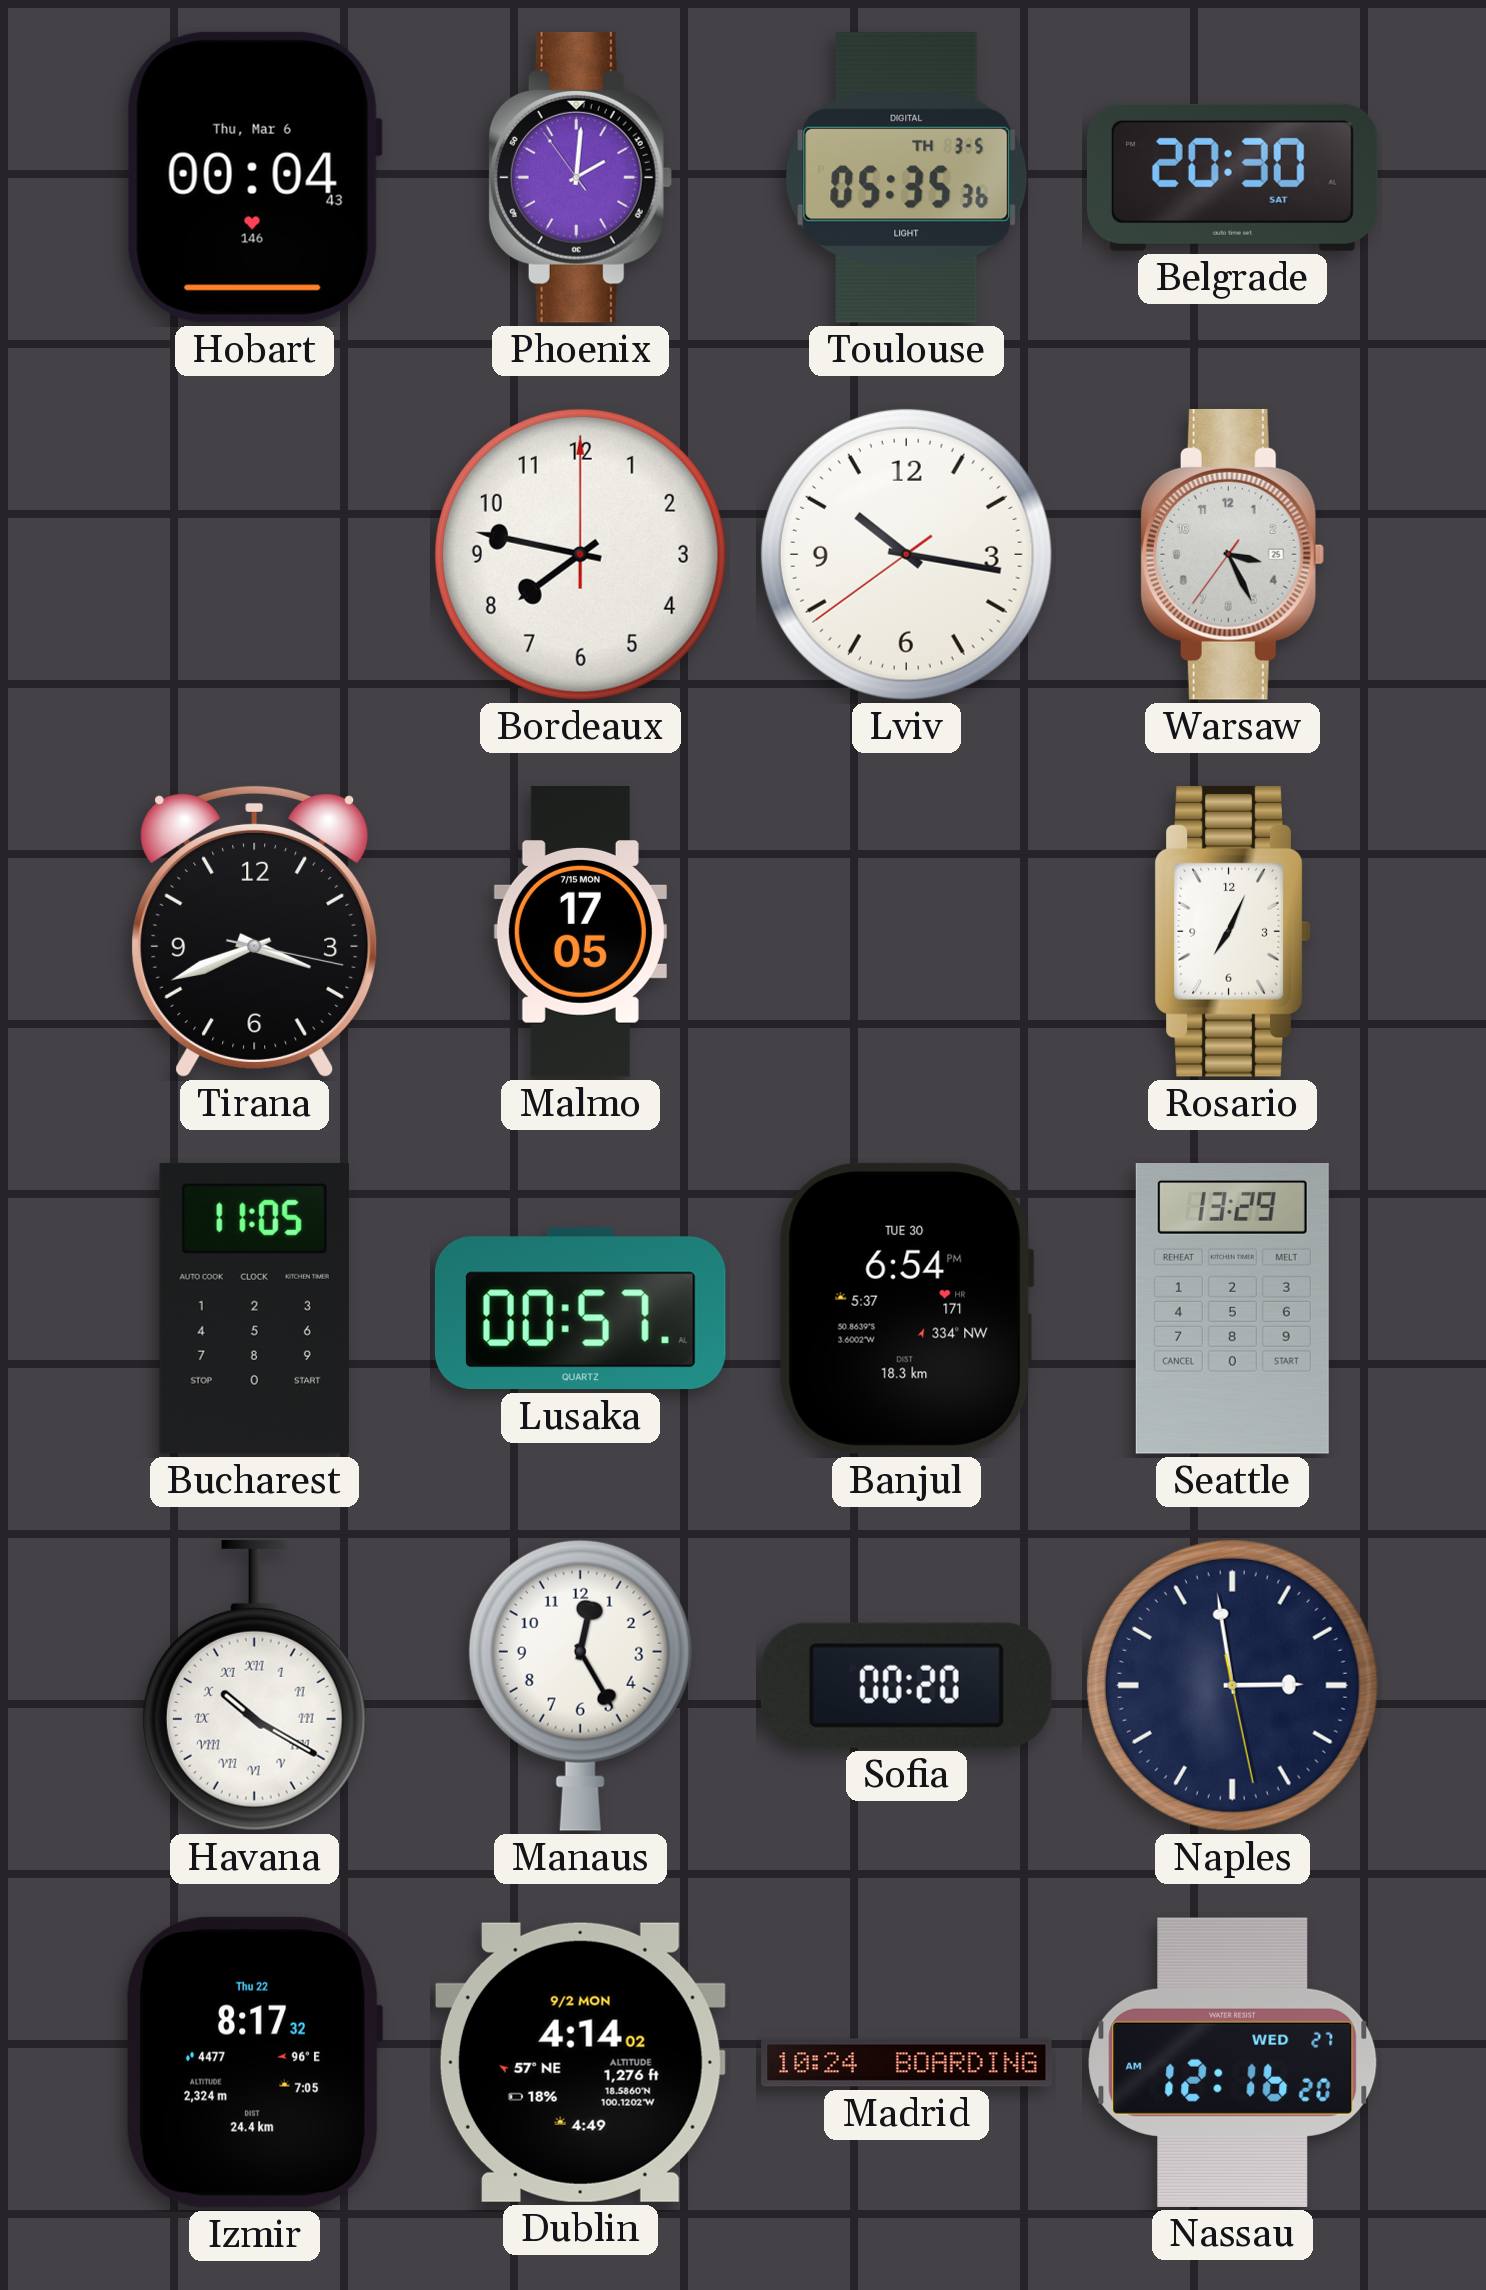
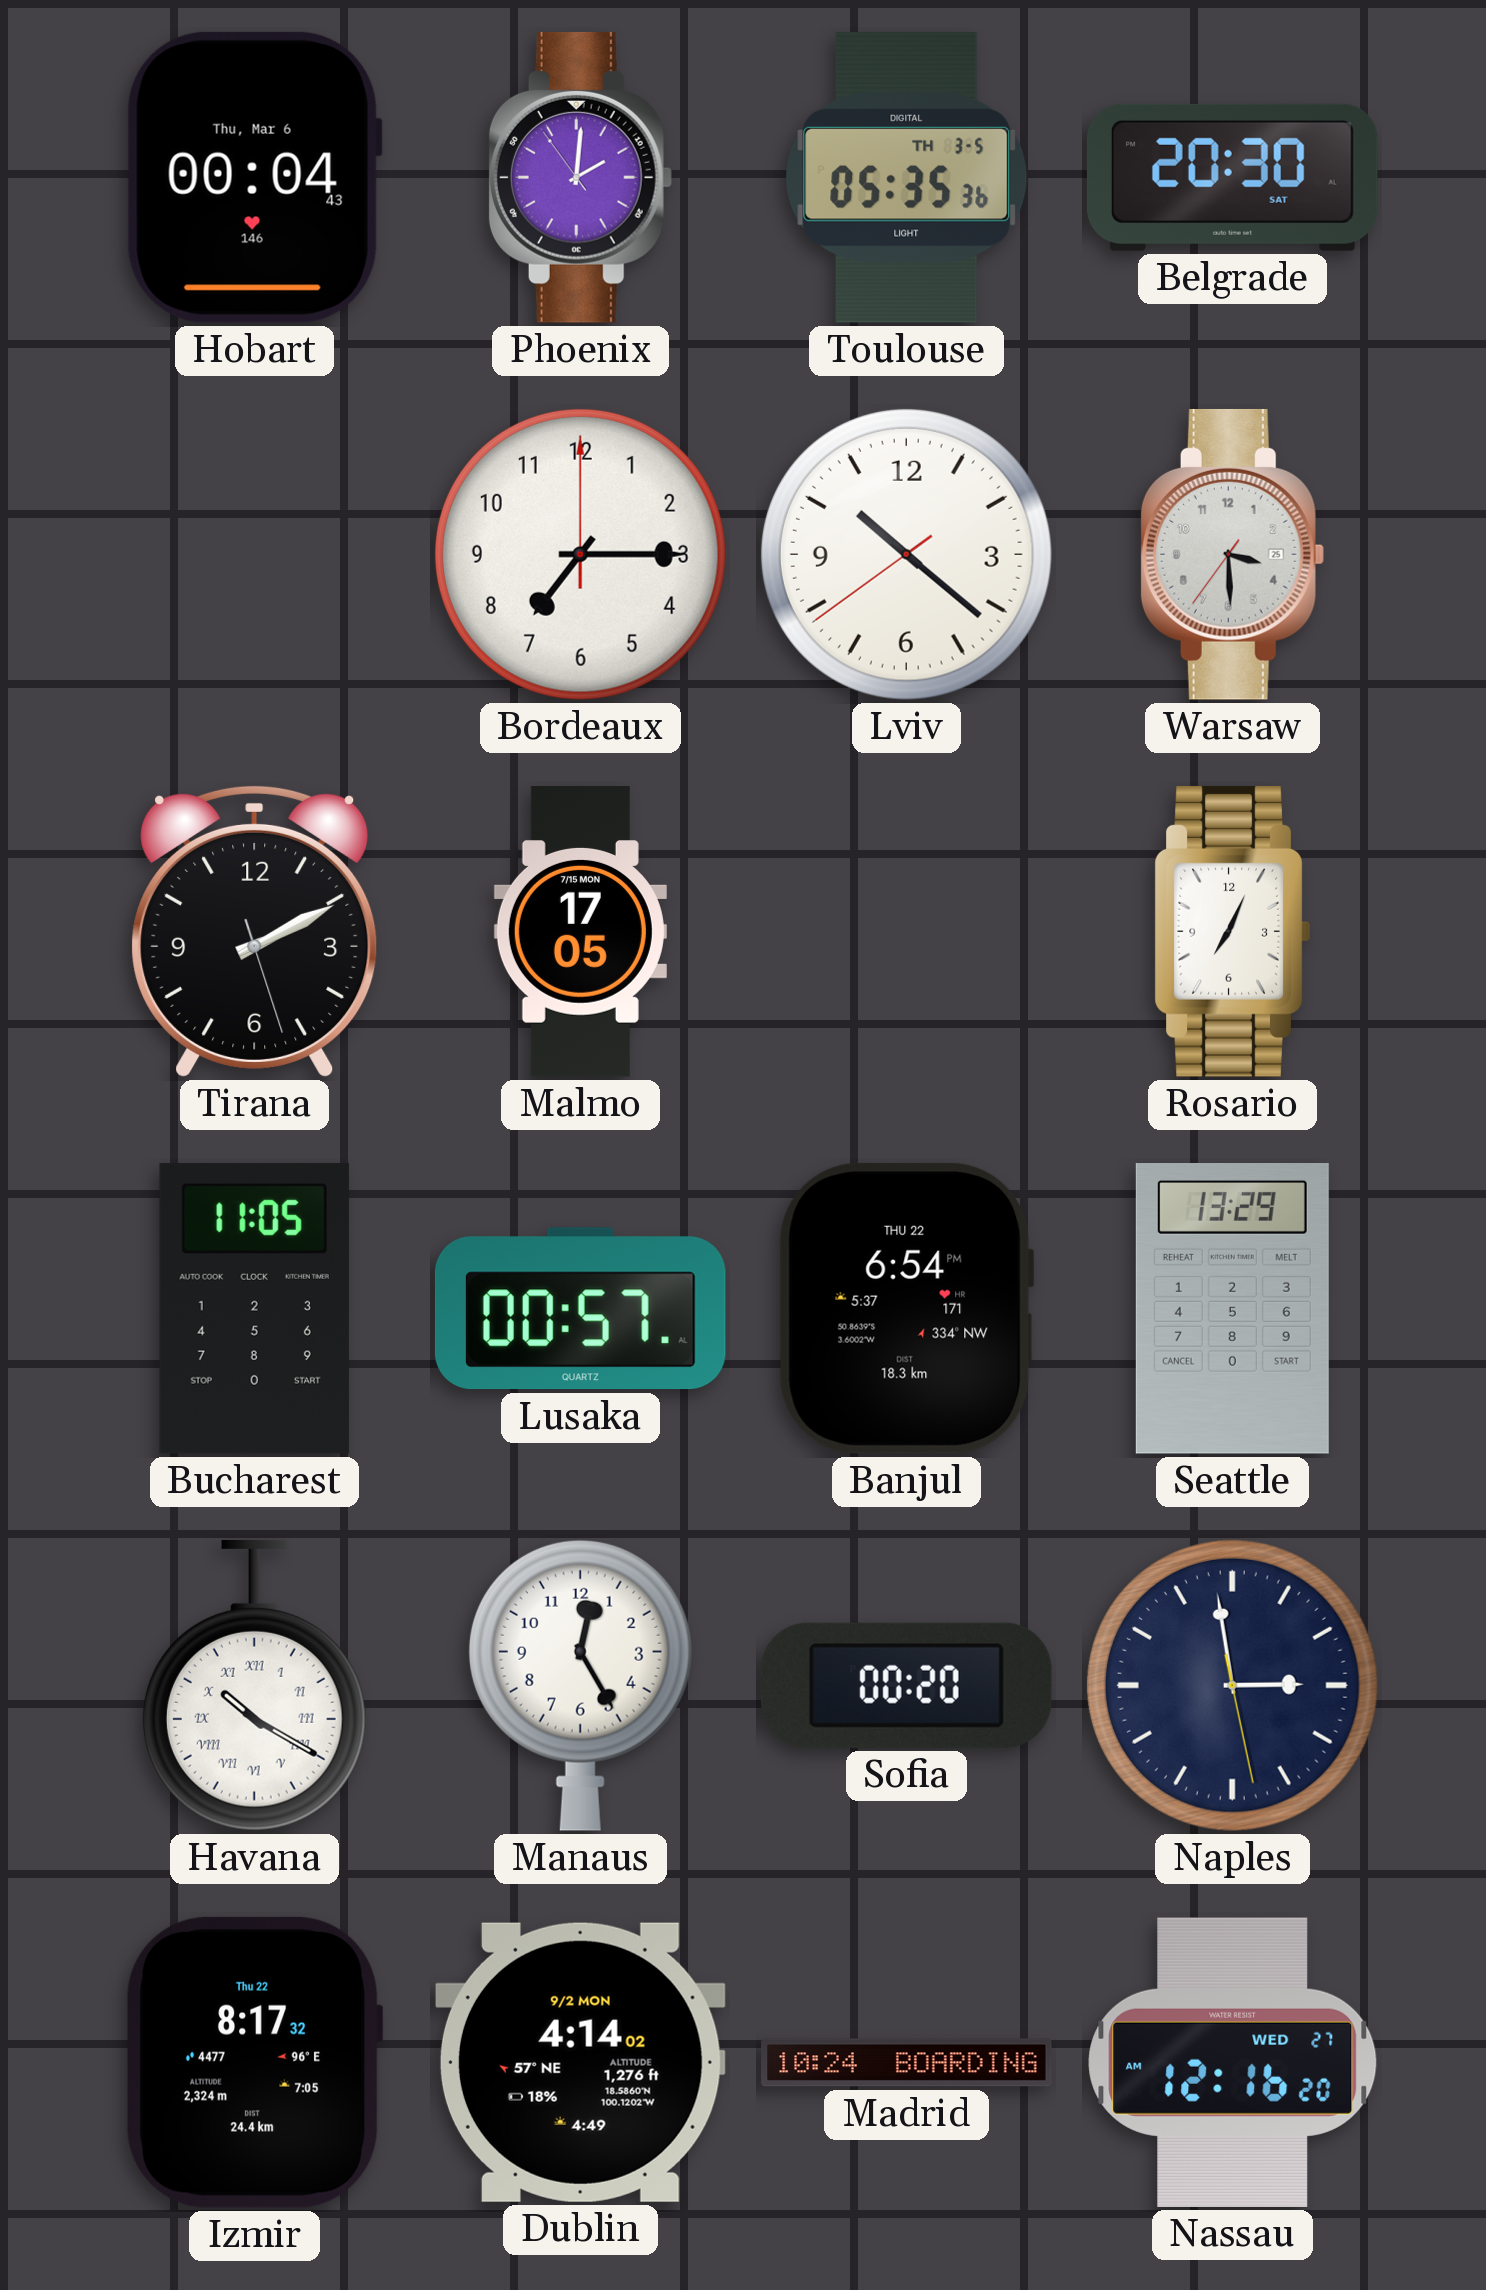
Bordeaux: 7:47 -> 7:15 (580, 554)
Lviv: 10:16 -> 10:21 (906, 554)
Warsaw: 3:25 -> 3:29 (1232, 554)
Tirana: 3:41 -> 2:10 (255, 931)
Banjul date: TUE 30 -> THU 22 (906, 1308)
